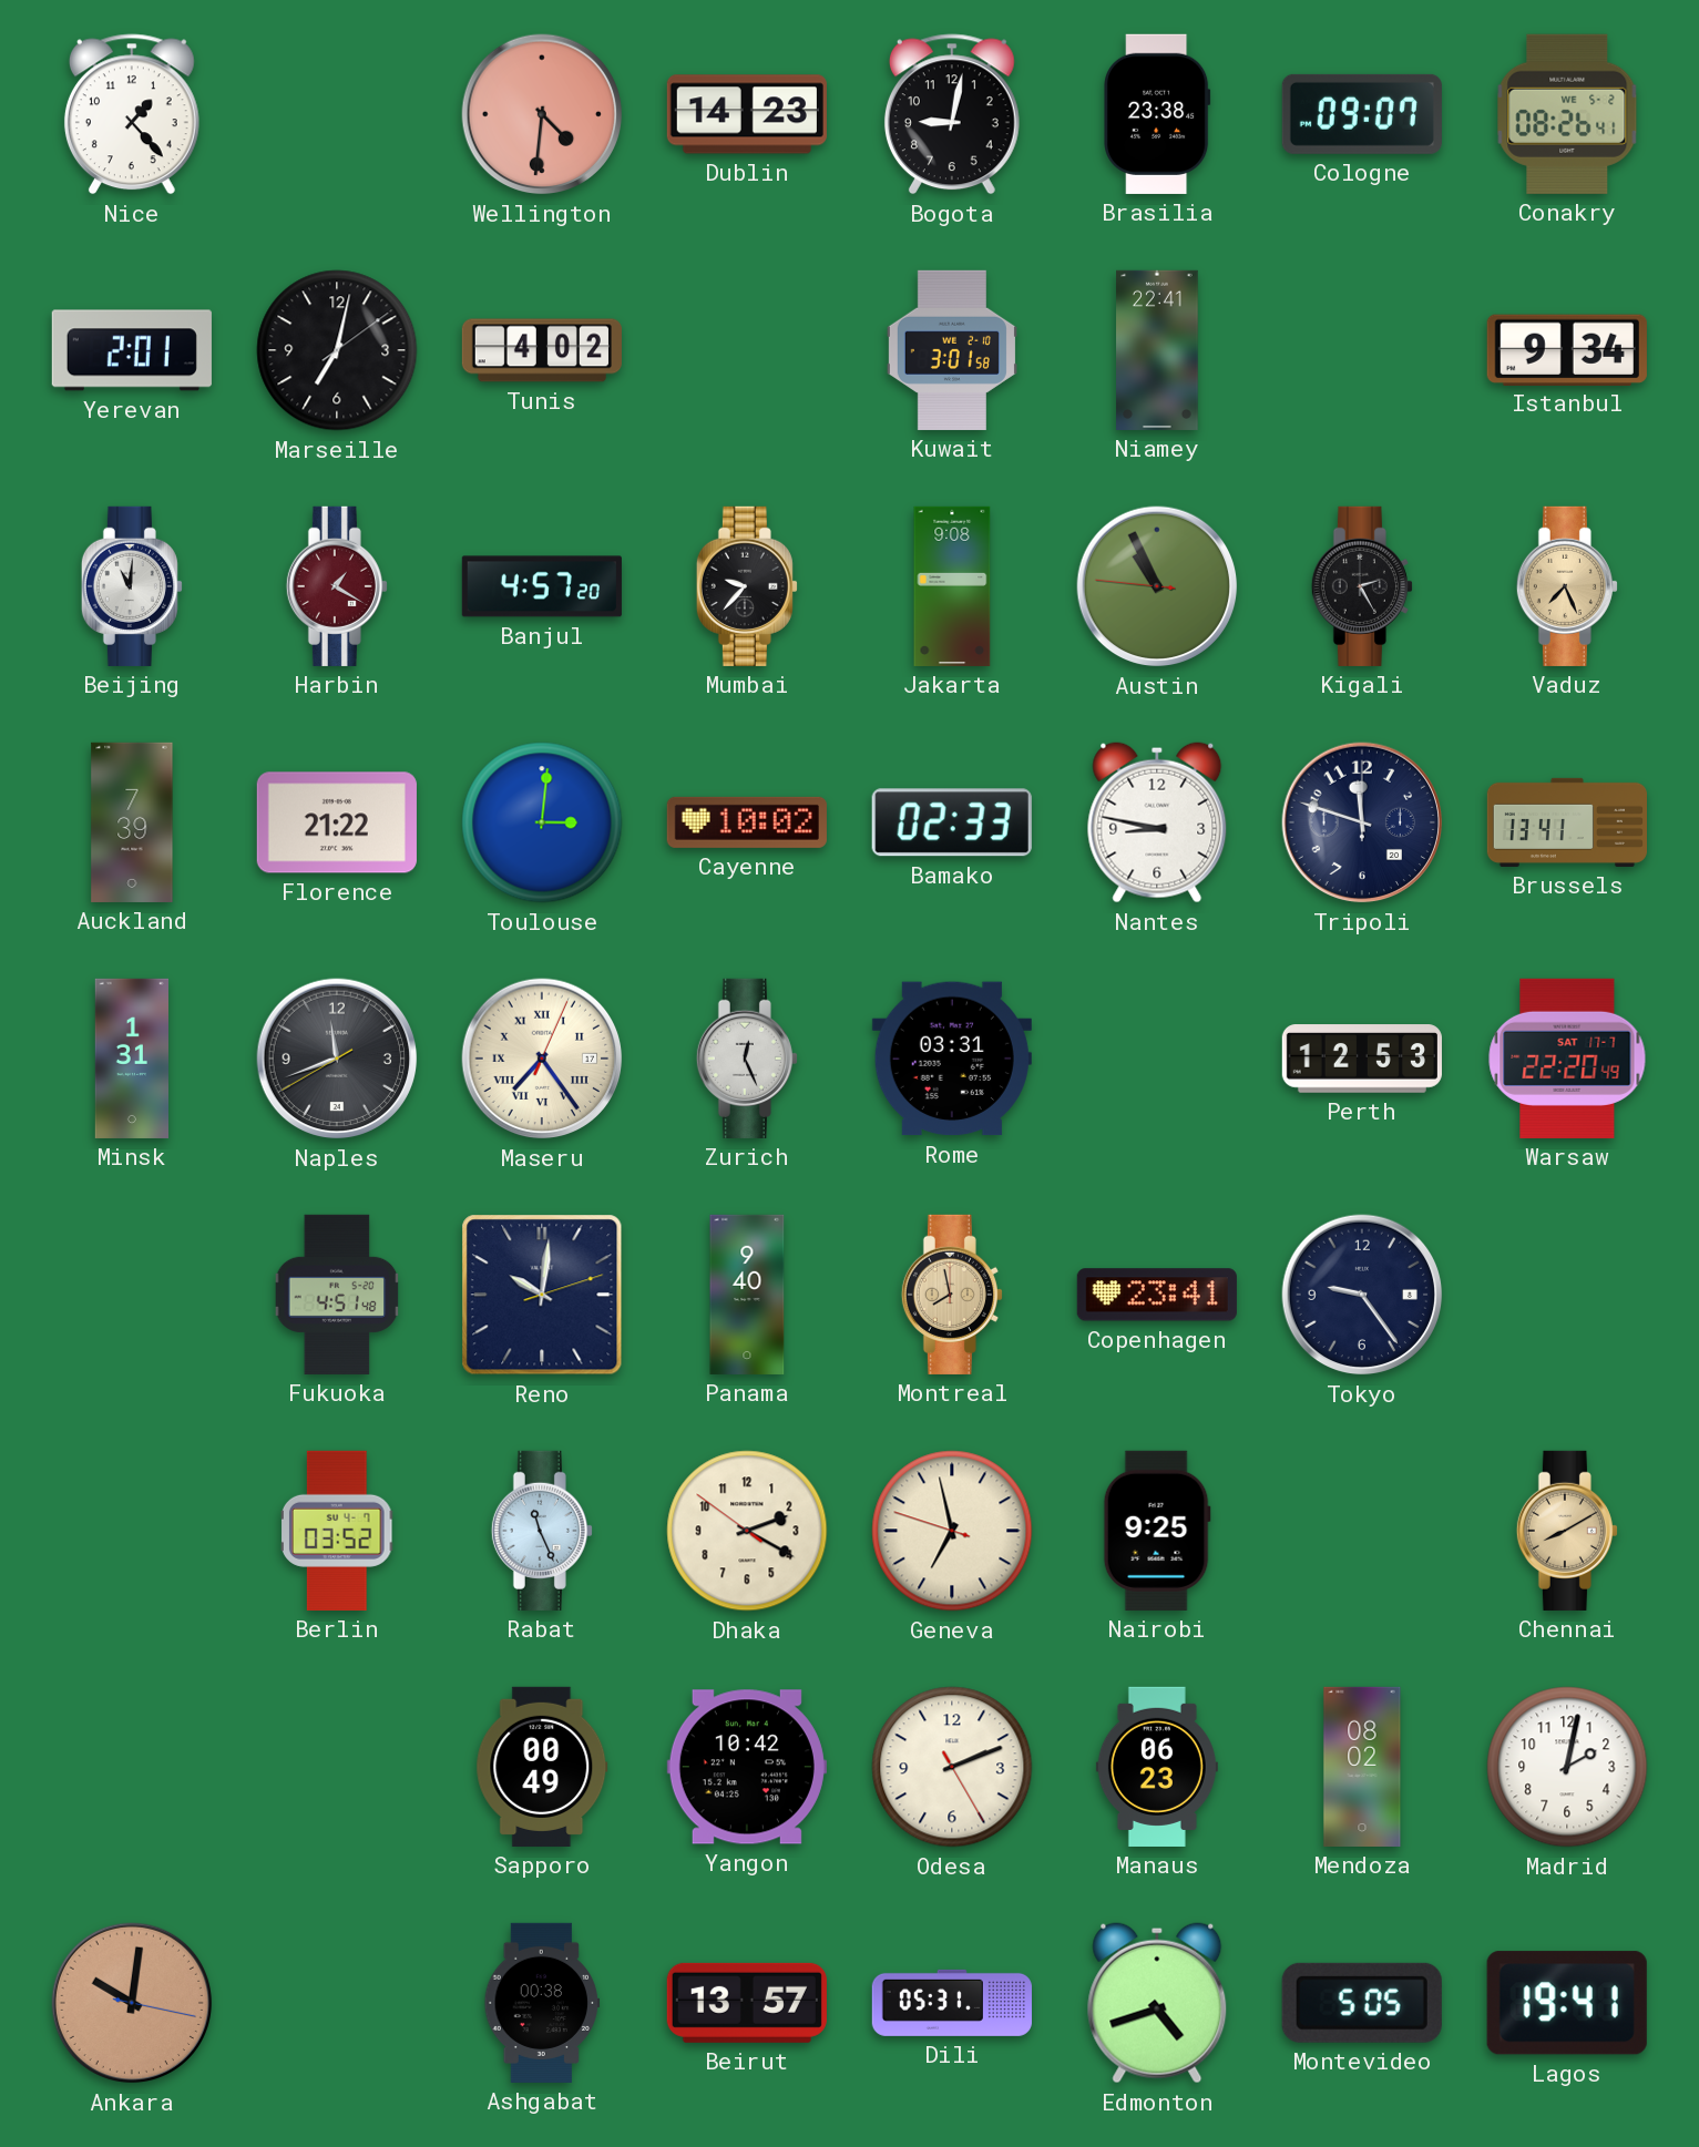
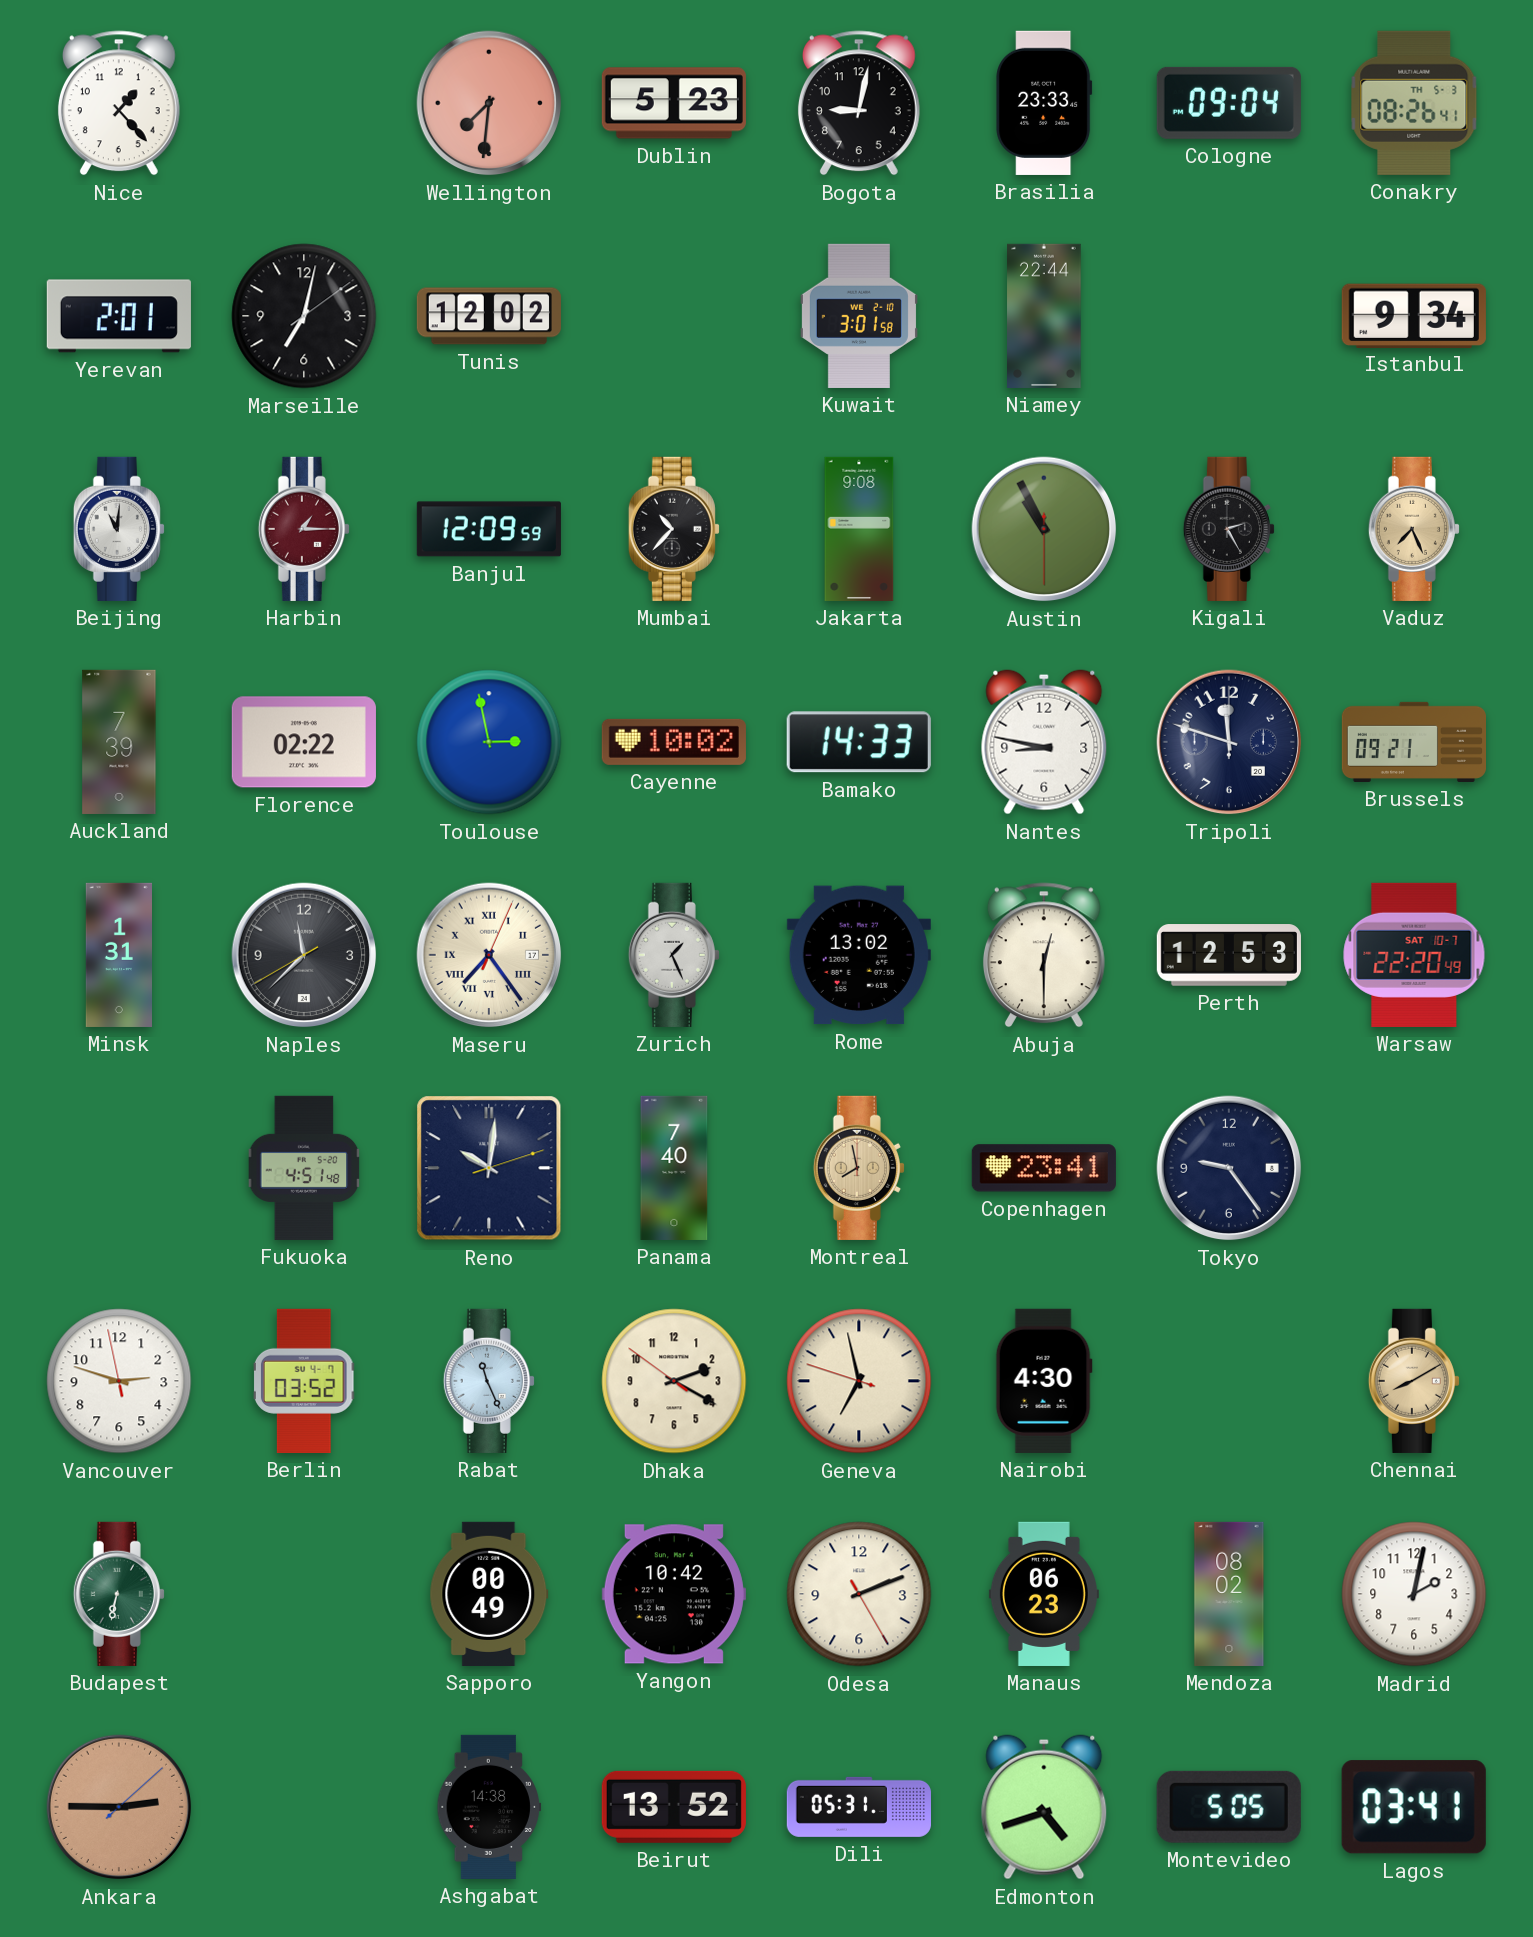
Wellington: 4:31 -> 7:31 (489, 103)
Dublin: 14:23 -> 5:23 (674, 103)
Brasilia: 23:38 -> 23:33 (1044, 103)
Cologne: 09:07 -> 09:04 (1229, 103)
Conakry date: WE 5-2 -> TH 5-3 (1414, 103)
Tunis: 4:02 -> 12:02 (489, 316)
Niamey: 22:41 -> 22:44 (1044, 316)
Harbin: 1:20 -> 1:15 (304, 529)
Banjul: 4:57 -> 12:09 (489, 529)
Mumbai: 9:37 -> 10:37 (674, 529)
Austin: 10:55:46 -> 10:55:30 (1044, 529)
Florence: 21:22 -> 02:22 (304, 742)
Toulouse: 3:01 -> 2:58 (489, 742)
Bamako: 02:33 -> 14:33 (859, 742)
Brussels: 13:41 -> 09:21 (1413, 742)
Naples: 11:41 -> 11:37 (304, 955)
Zurich: 12:26 -> 1:26 (674, 955)
Rome: 03:31 -> 13:02 (859, 955)
Abuja: none -> 12:30 (1044, 955)
Warsaw date: SAT 17-7 -> SAT 10-7 (1414, 955)
Panama: 9:40 -> 7:40 (674, 1168)
Vancouver: none -> 2:47 (119, 1381)
Nairobi: 9:25 -> 4:30 (1044, 1381)
Budapest: none -> 6:32 (119, 1594)
Ankara: 10:01 -> 2:45 (119, 1807)
Ashgabat: 00:38 -> 14:38 (489, 1807)
Beirut: 13:57 -> 13:52 (674, 1807)
Lagos: 19:41 -> 03:41 (1414, 1807)
